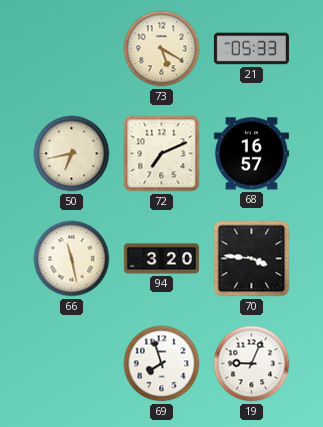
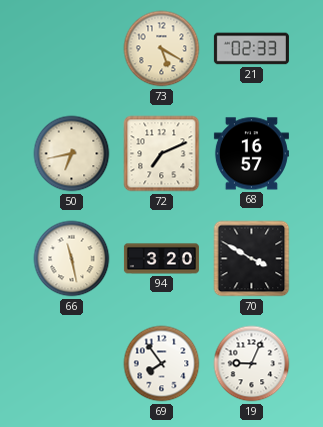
21: 05:33 -> 02:33 (251, 49)
70: 3:46 -> 3:50 (252, 259)
69: 7:57 -> 7:54 (162, 364)
